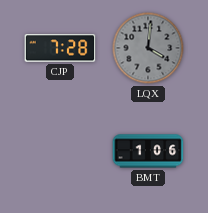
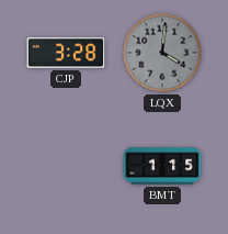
CJP: 7:28 -> 3:28 (66, 53)
BMT: 1:06 -> 1:15 (162, 166)
